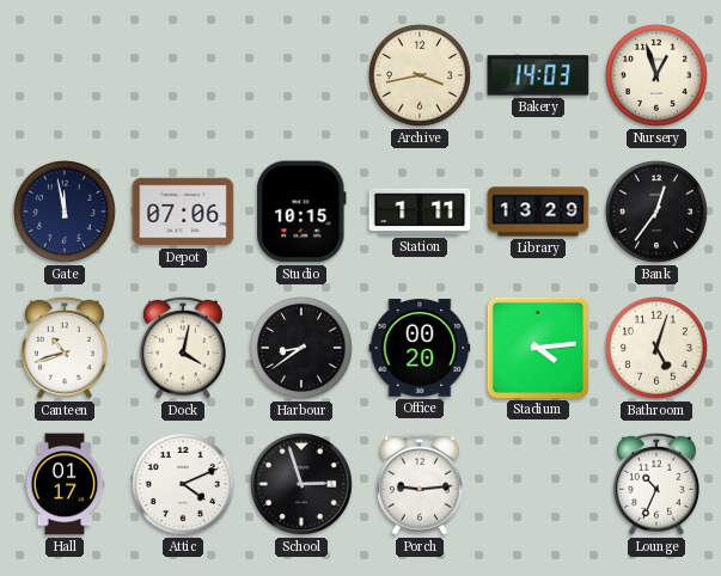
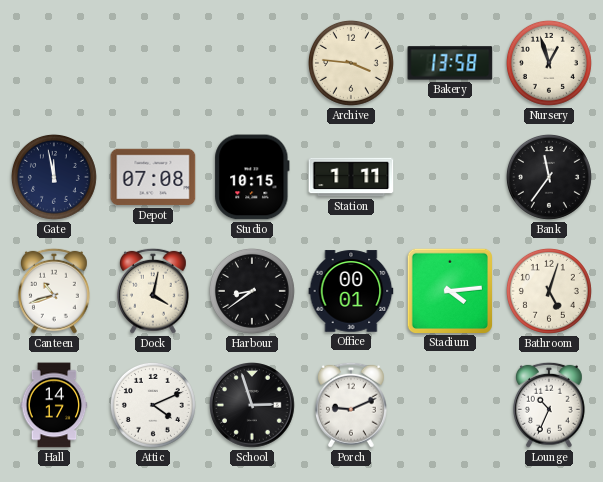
Archive: 3:43 -> 3:46 (351, 63)
Bakery: 14:03 -> 13:58 (450, 63)
Depot: 07:06 -> 07:08 (153, 177)
Library: 13:29 -> none (538, 212)
Bank: 12:36 -> 11:36 (549, 177)
Office: 00:20 -> 00:01 (351, 291)
Hall: 01:17 -> 14:17 (54, 405)
Porch: 9:14 -> 9:11 (351, 405)
